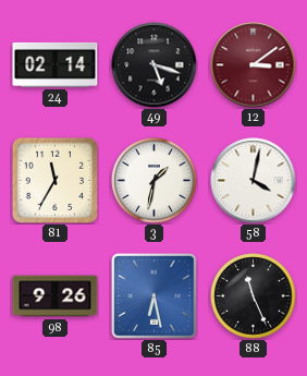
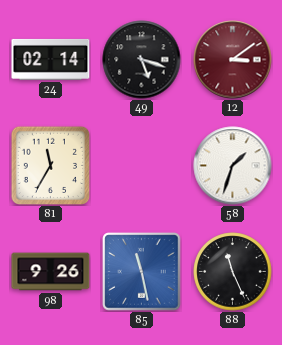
3: 1:32 -> none (155, 181)
58: 4:02 -> 1:33 (233, 166)
85: 6:28 -> 11:28 (142, 272)
